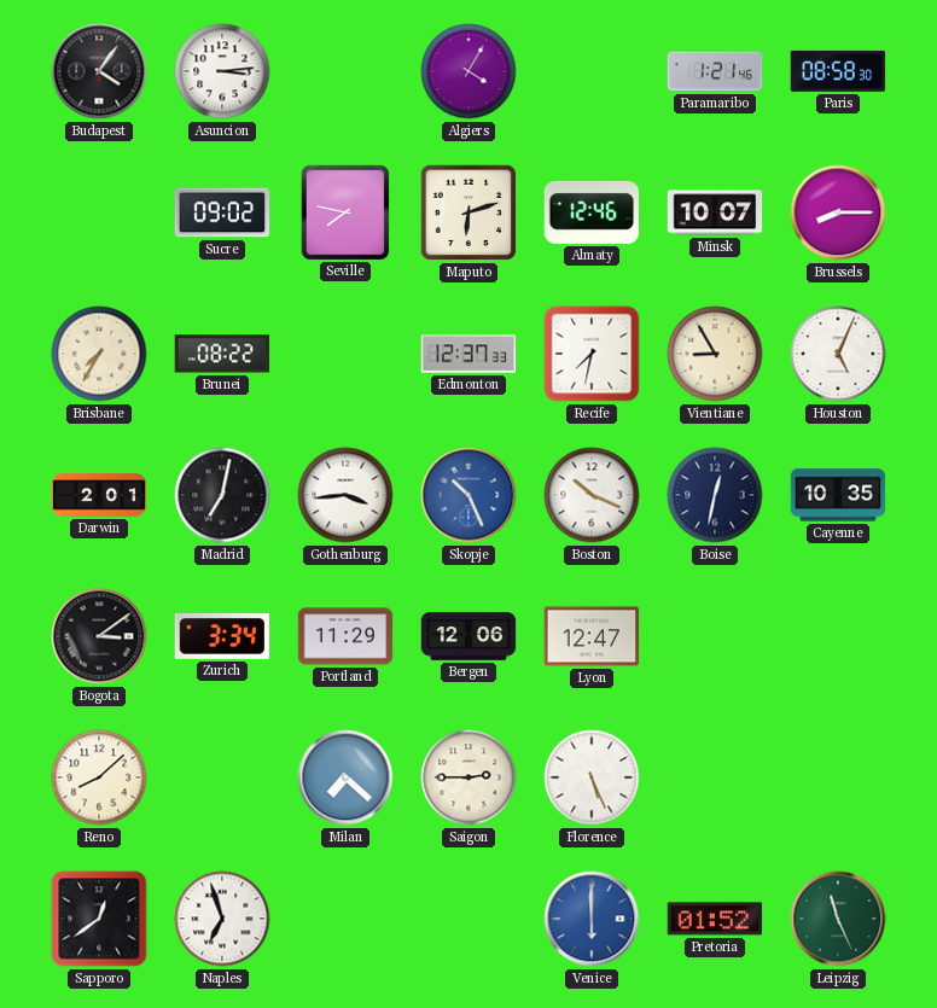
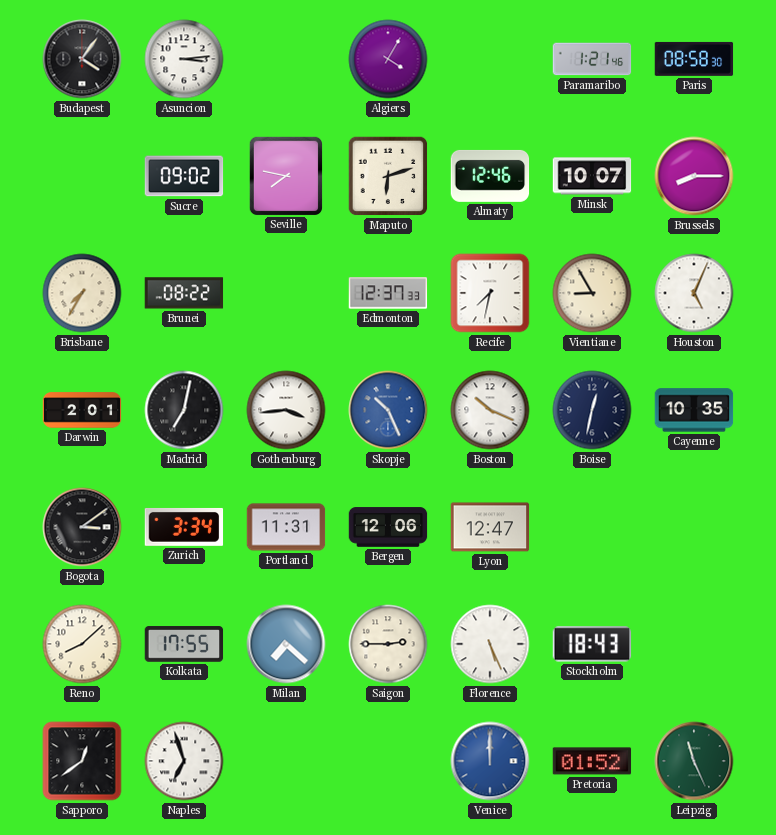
Portland: 11:29 -> 11:31 (286, 527)
Kolkata: none -> 17:55 (184, 644)
Stockholm: none -> 18:43 (592, 644)
Venice: 6:00 -> 12:00 (490, 761)
